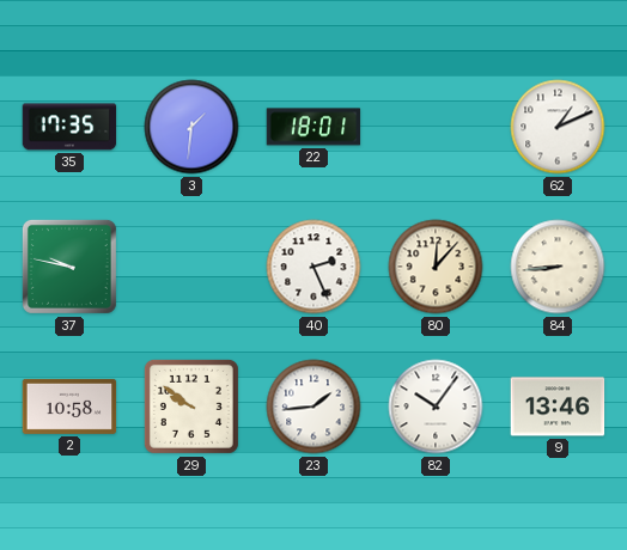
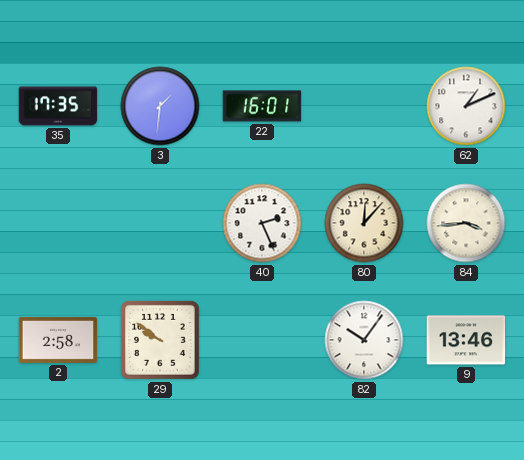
22: 18:01 -> 16:01 (262, 106)
37: 9:47 -> none (69, 267)
84: 8:44 -> 3:44 (466, 223)
2: 10:58 -> 2:58 (58, 340)
23: 1:44 -> none (313, 407)
